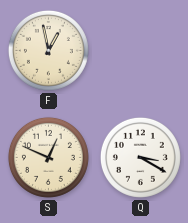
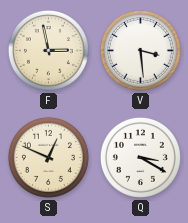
F: 12:58 -> 2:58 (48, 50)
V: none -> 3:29 (140, 50)
